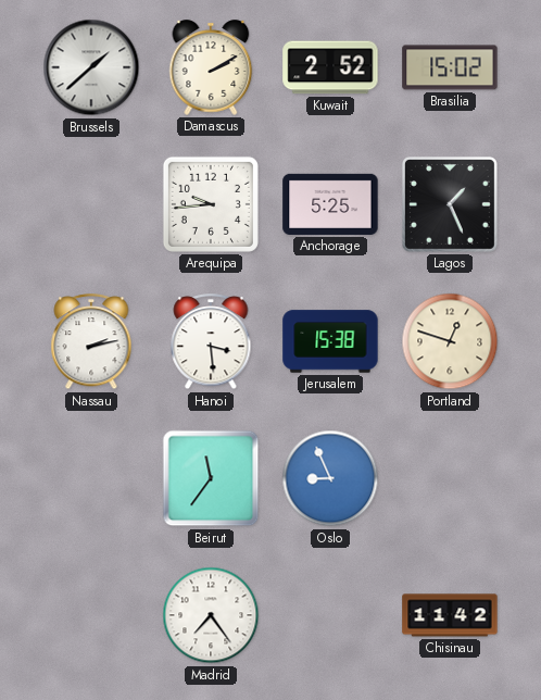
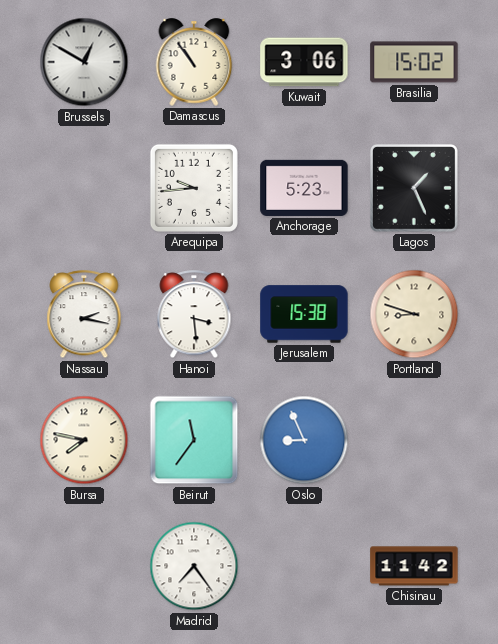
Brussels: 1:38 -> 12:50 (84, 62)
Damascus: 2:10 -> 10:54 (194, 62)
Kuwait: 2:52 -> 3:06 (304, 62)
Anchorage: 5:25 -> 5:23 (304, 188)
Nassau: 2:13 -> 2:17 (84, 315)
Portland: 12:48 -> 8:48 (414, 314)
Bursa: none -> 7:47 (84, 440)
